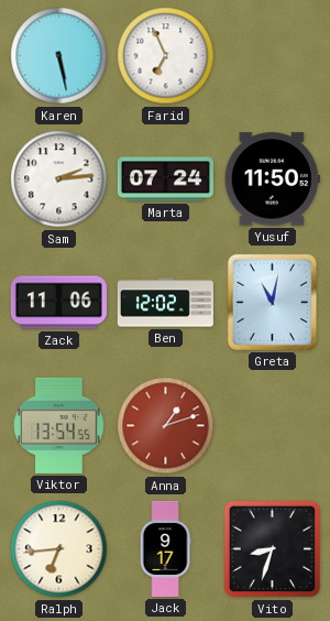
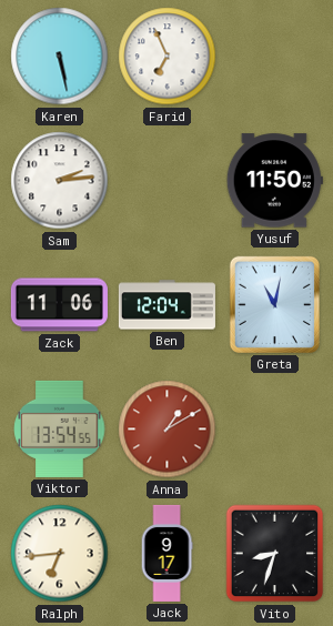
Marta: 07:24 -> none (165, 179)
Ben: 12:02 -> 12:04 (167, 305)
Anna: 1:12 -> 1:10 (168, 430)
